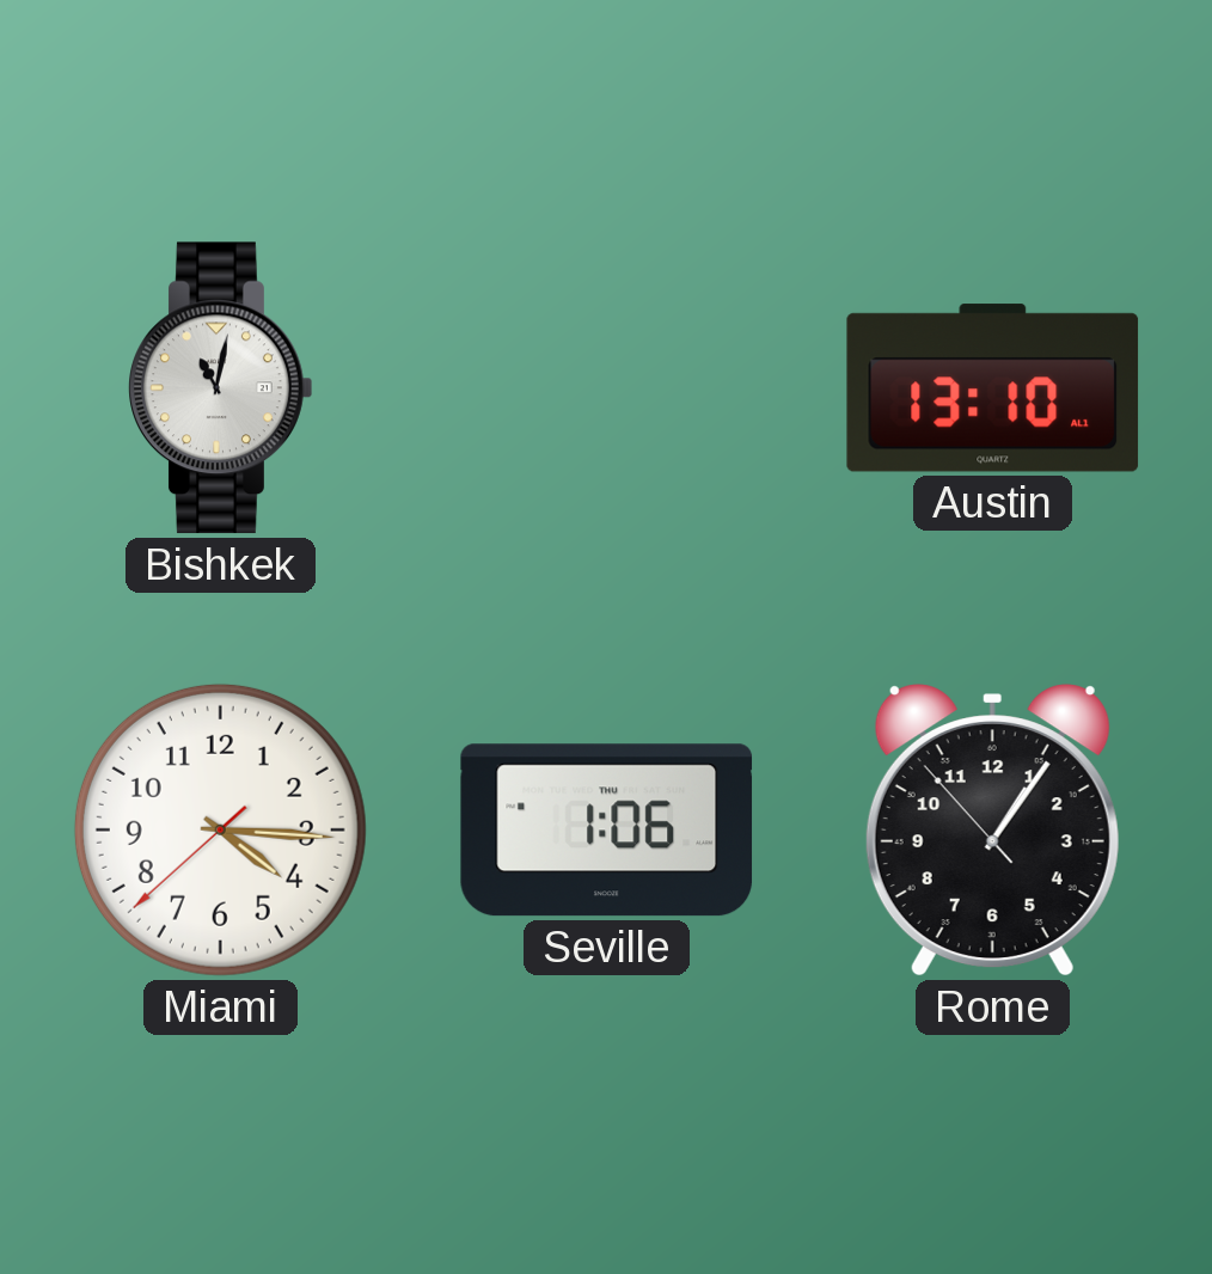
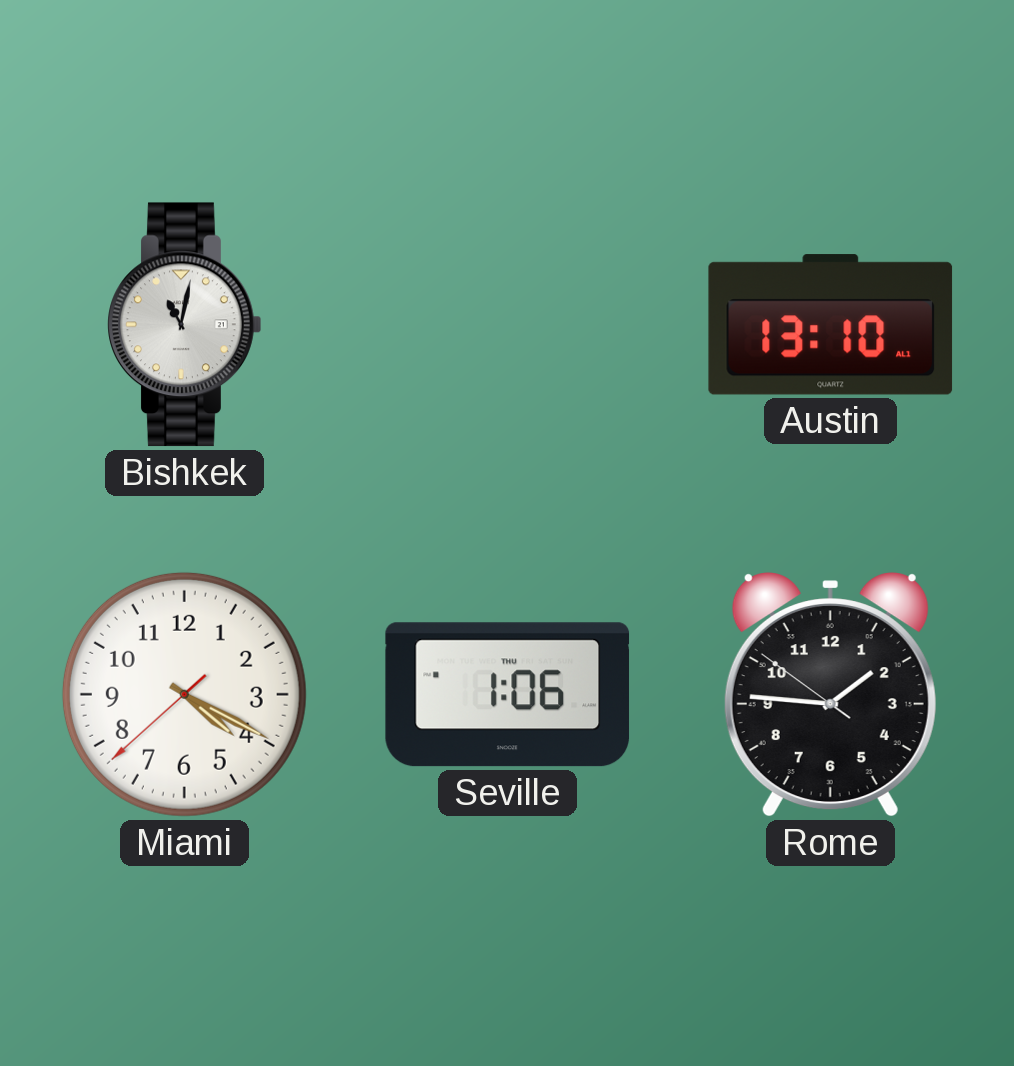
Miami: 4:15 -> 4:19 (184, 694)
Rome: 1:05 -> 1:45 (830, 695)
